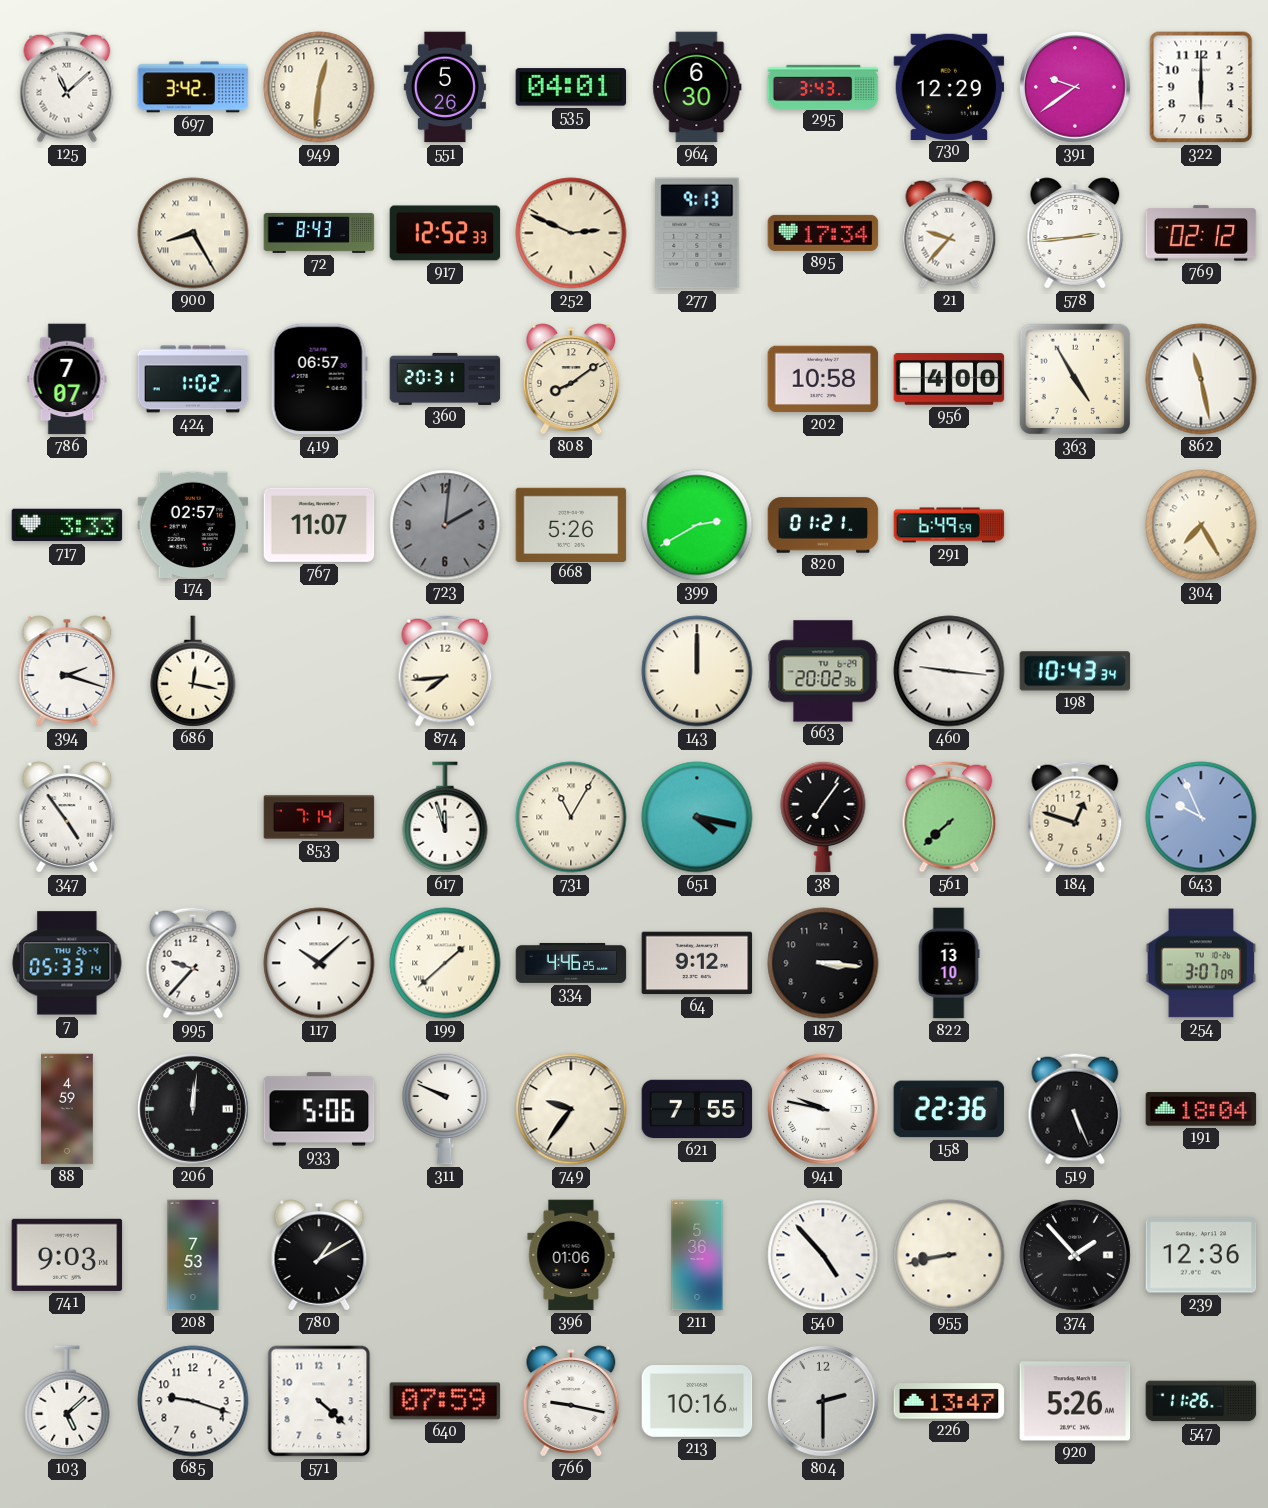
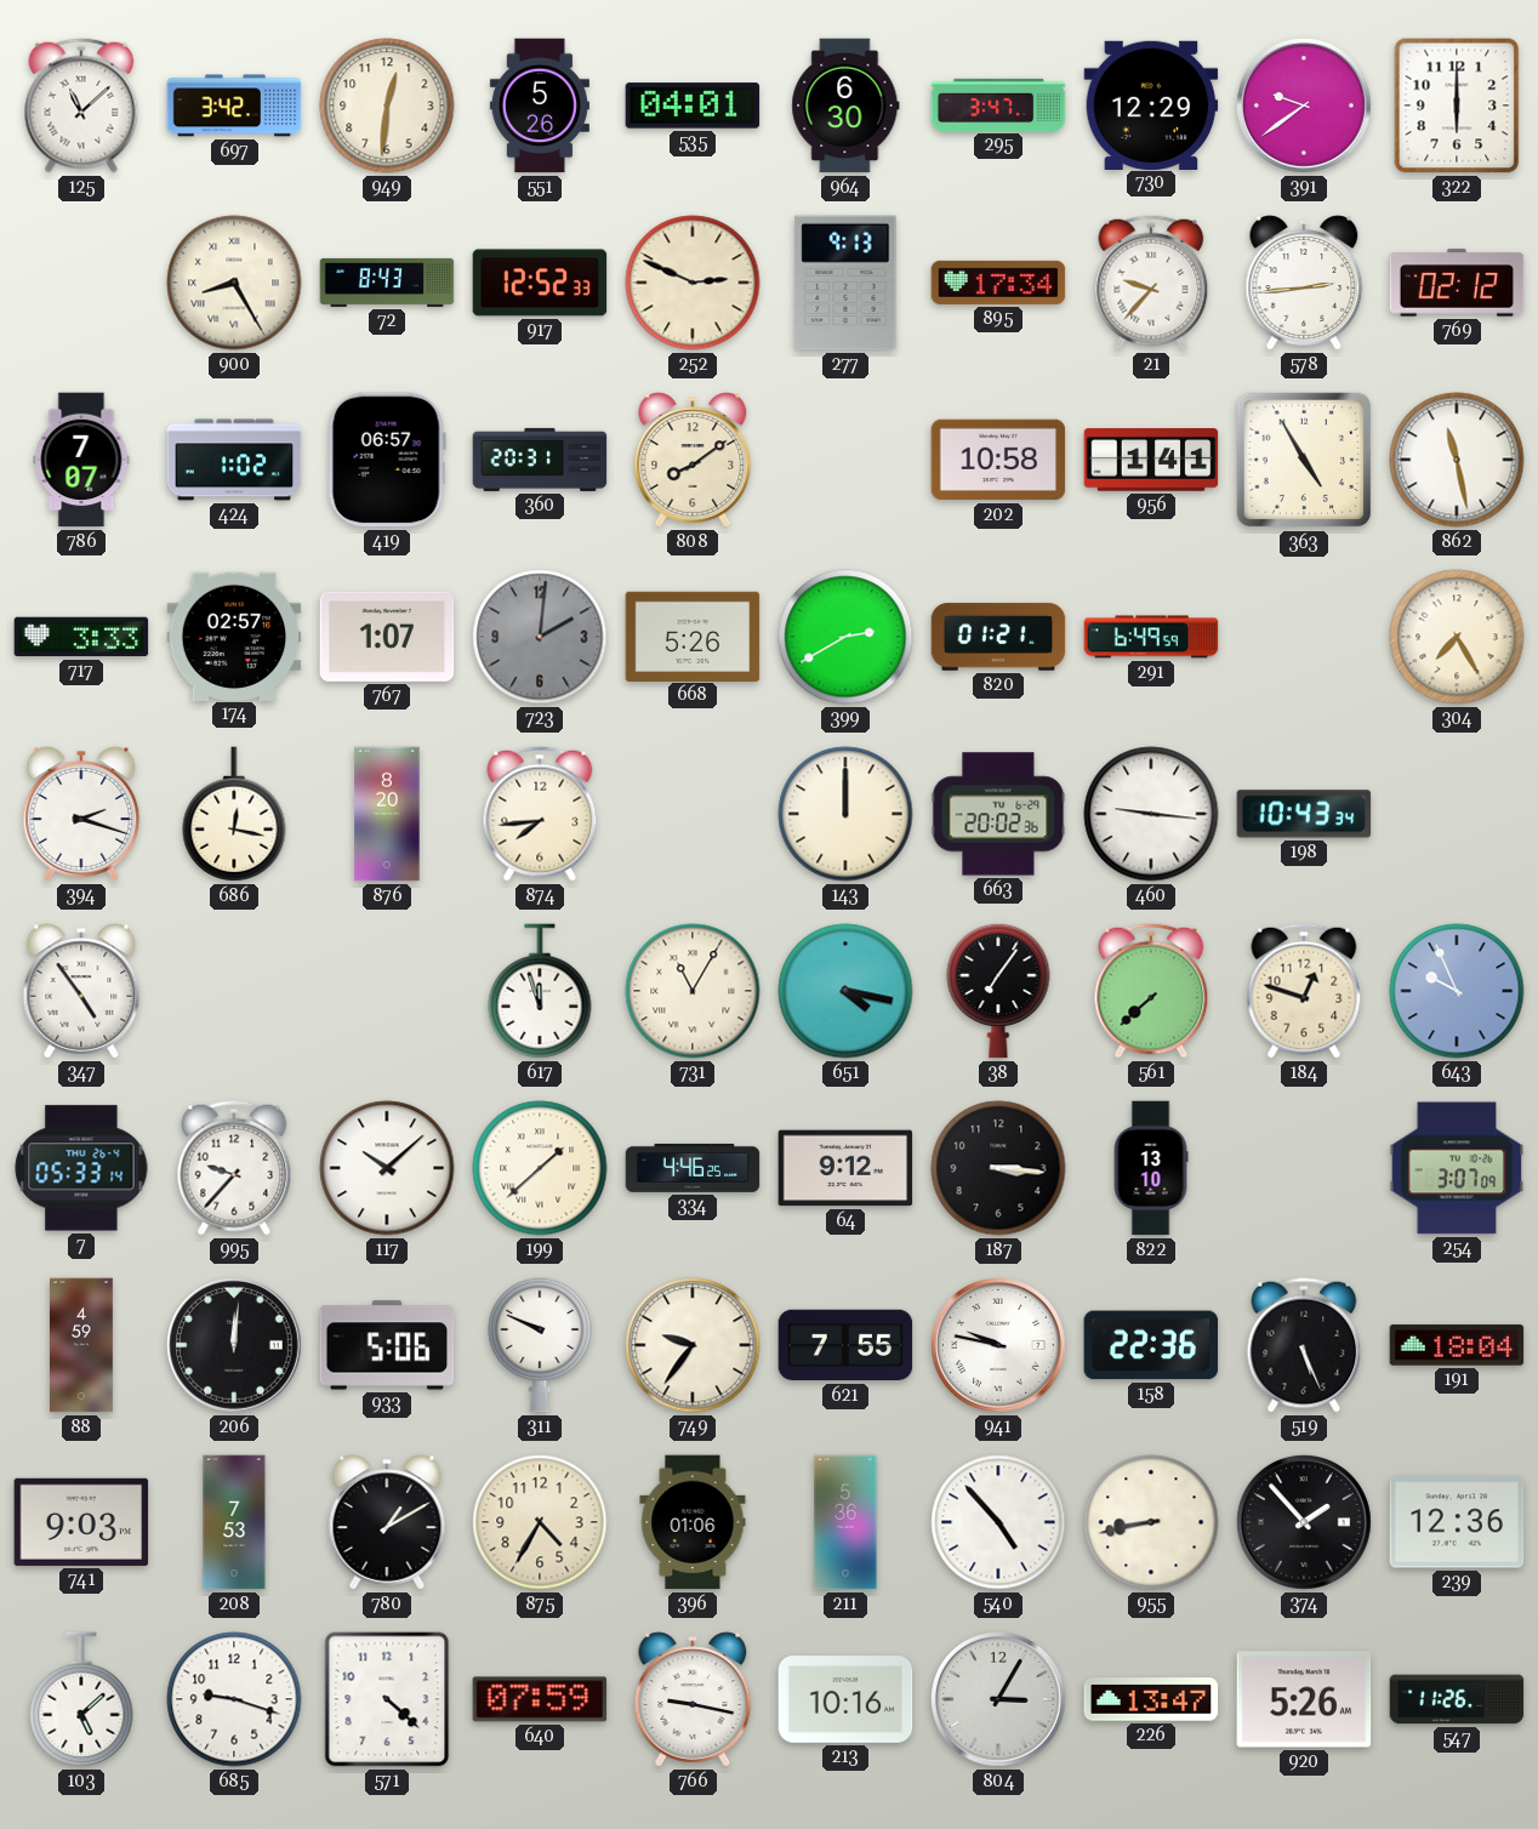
295: 3:43 -> 3:47 (998, 104)
956: 4:00 -> 1:41 (1151, 460)
767: 11:07 -> 1:07 (387, 637)
876: none -> 8:20 (387, 814)
853: 7:14 -> none (319, 817)
875: none -> 4:35 (540, 1522)
804: 2:30 -> 3:05 (999, 1700)
